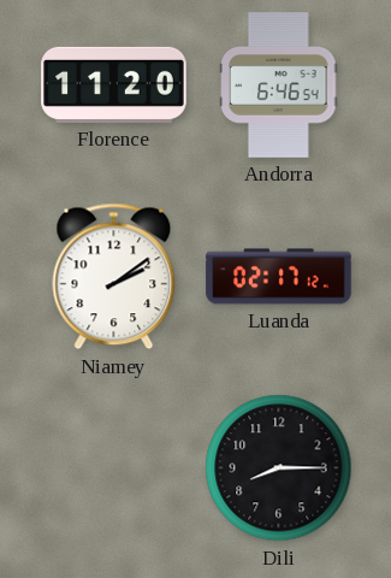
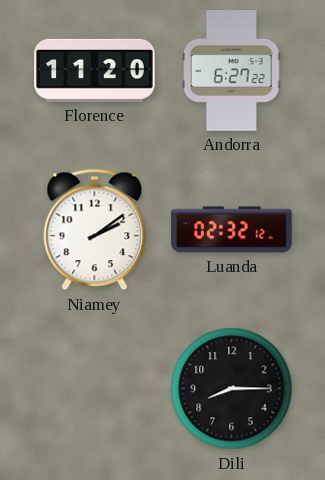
Andorra: 6:46 -> 6:27 (232, 71)
Luanda: 02:17 -> 02:32 (232, 230)
